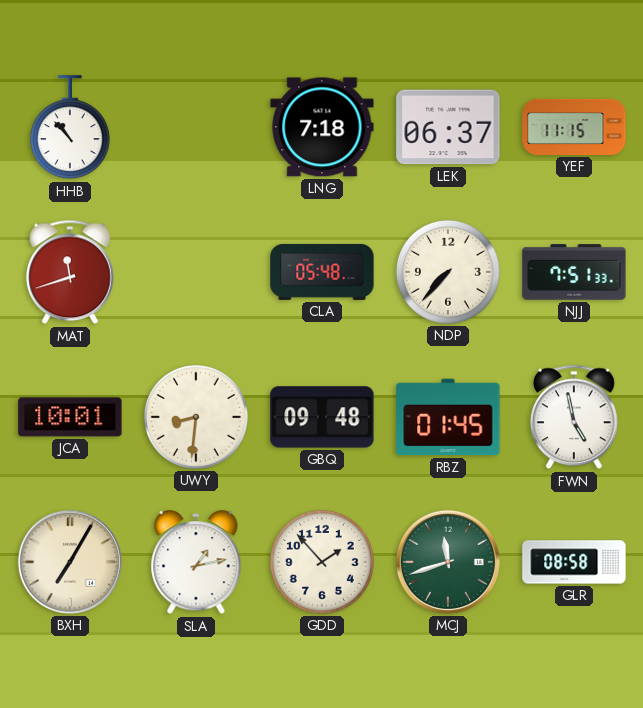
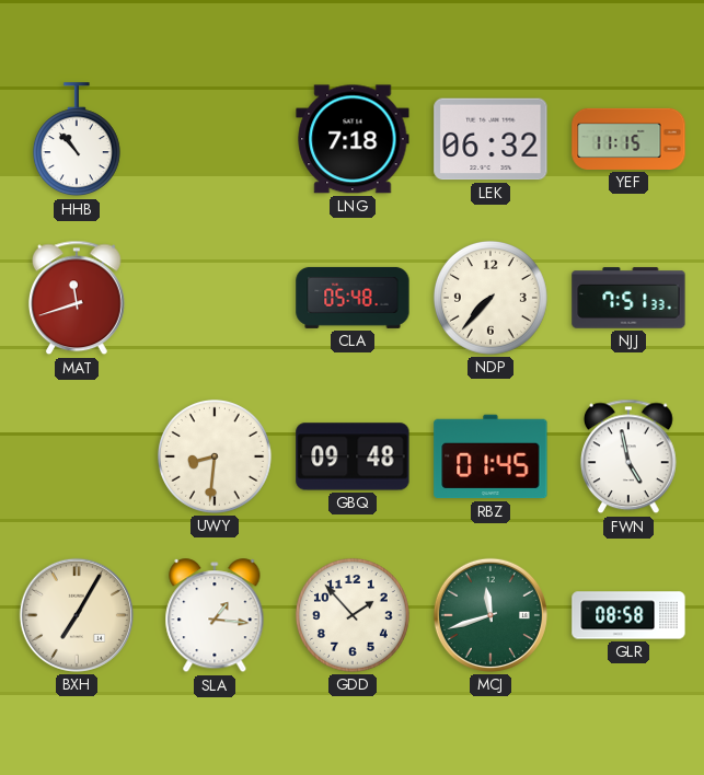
LEK: 06:37 -> 06:32 (491, 139)
JCA: 10:01 -> none (70, 417)
SLA: 1:13 -> 1:16 (215, 616)
